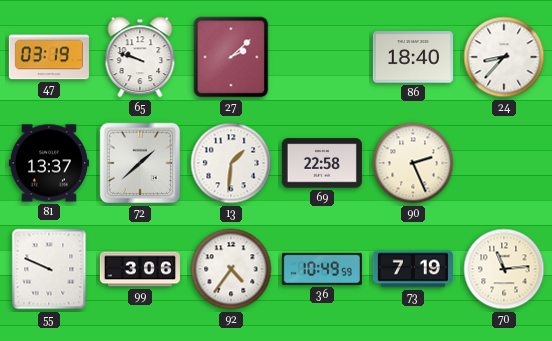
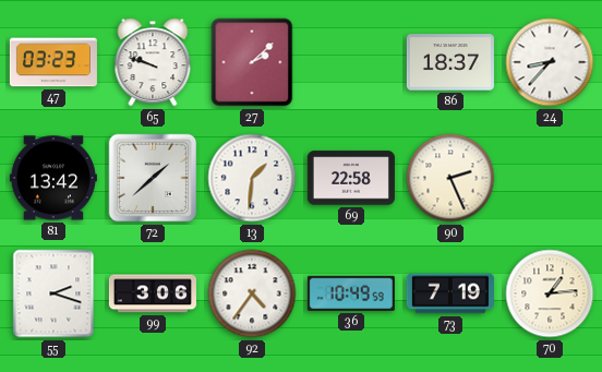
47: 03:19 -> 03:23 (53, 62)
86: 18:40 -> 18:37 (450, 62)
81: 13:37 -> 13:42 (53, 178)
55: 9:49 -> 2:18 (53, 293)
70: 11:14 -> 1:14 (550, 293)
